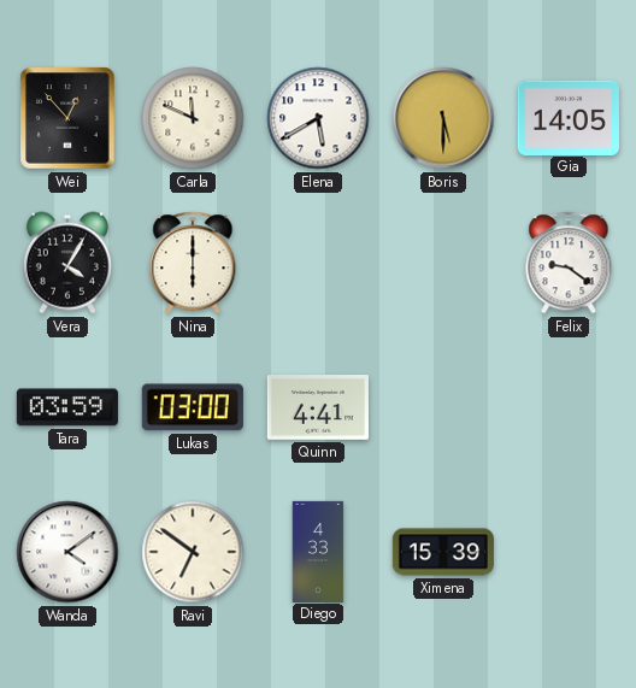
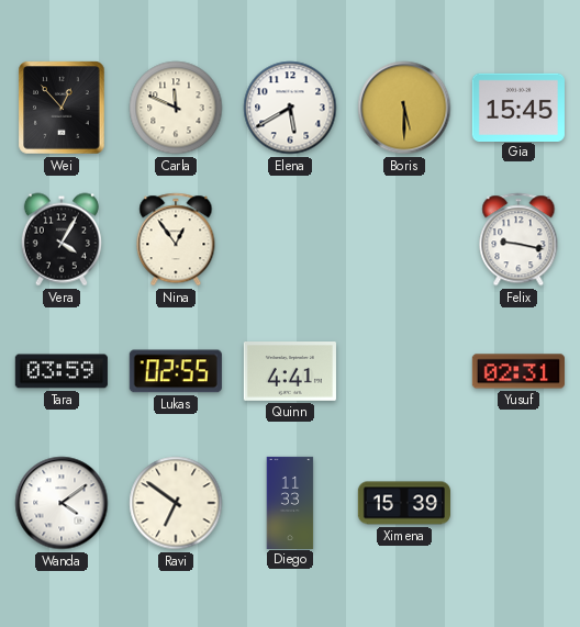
Gia: 14:05 -> 15:45 (518, 107)
Nina: 6:00 -> 12:54 (176, 239)
Felix: 9:21 -> 9:17 (518, 239)
Lukas: 03:00 -> 02:55 (176, 371)
Yusuf: none -> 02:31 (518, 371)
Diego: 4:33 -> 11:33 (290, 502)
